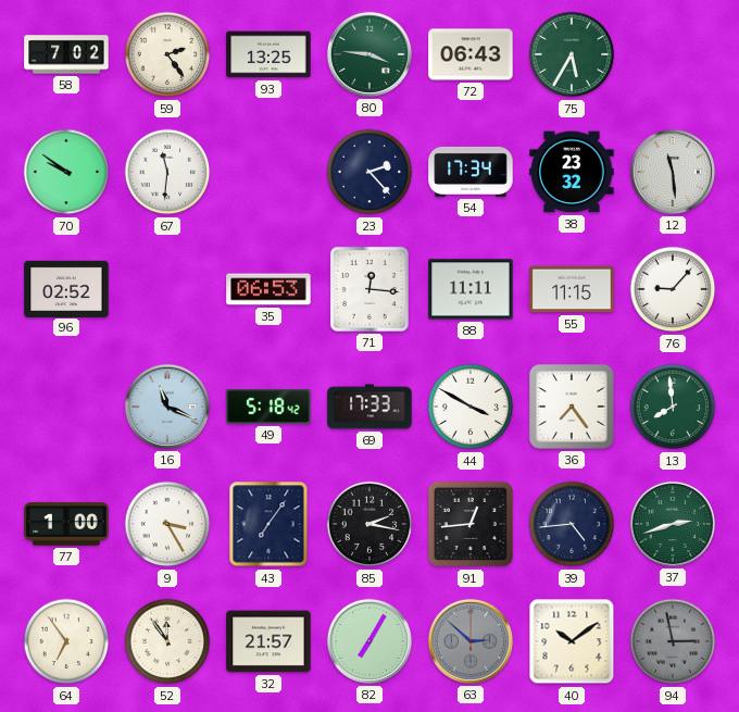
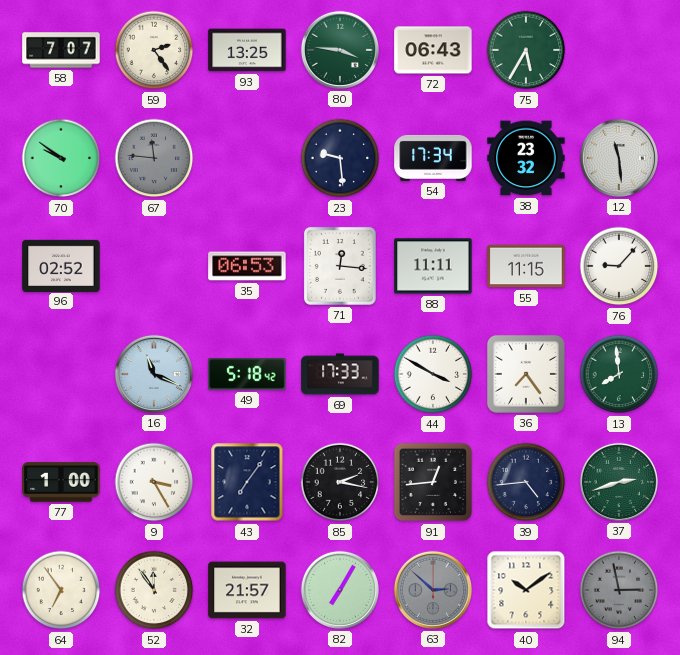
58: 7:02 -> 7:07 (61, 50)
67: 11:31 -> 11:46 (154, 158)
67 dial: white -> grey (154, 158)
23: 2:23 -> 9:29 (340, 158)
